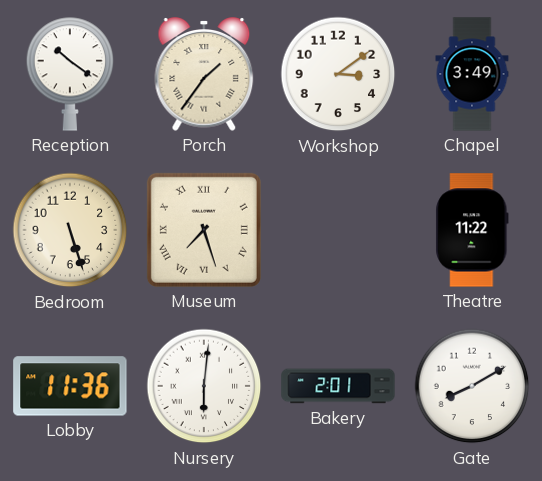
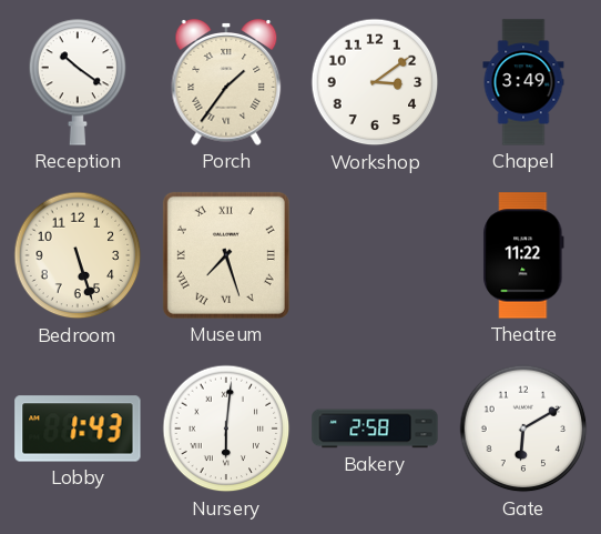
Lobby: 11:36 -> 1:43 (78, 429)
Bakery: 2:01 -> 2:58 (375, 429)
Gate: 8:10 -> 6:10 (523, 429)
